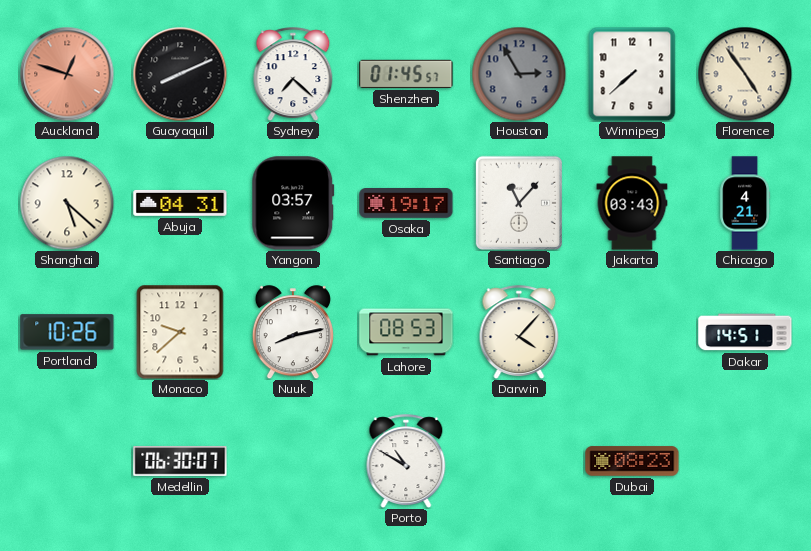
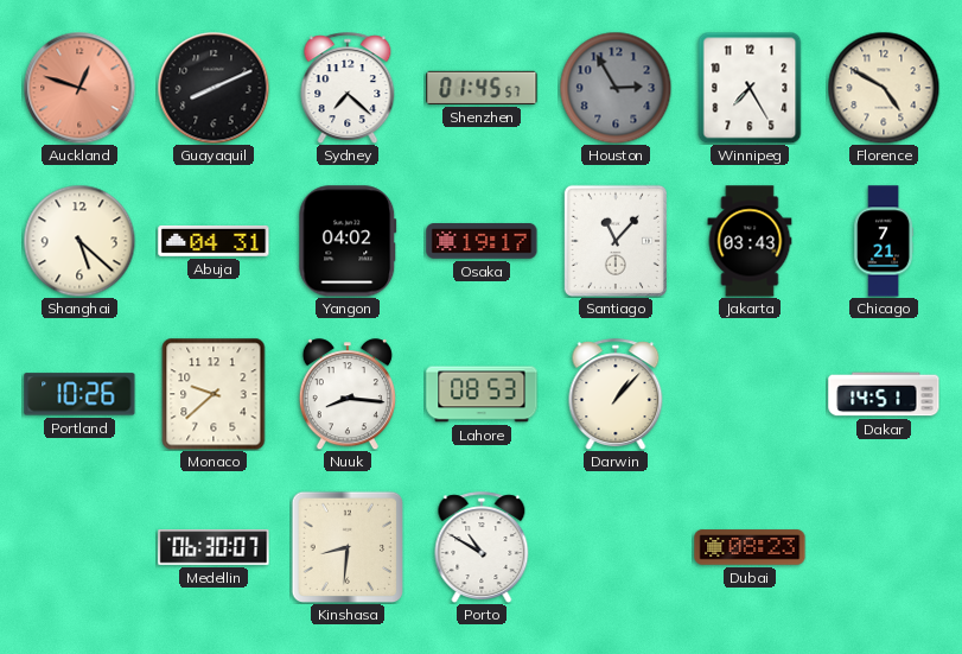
Winnipeg: 7:38 -> 7:25 (750, 88)
Florence: 4:54 -> 4:50 (884, 88)
Yangon: 03:57 -> 04:02 (348, 241)
Chicago: 4:21 -> 7:21 (884, 241)
Nuuk: 8:13 -> 8:16 (348, 394)
Darwin: 4:07 -> 1:07 (616, 394)
Kinshasa: none -> 8:31 (346, 546)
